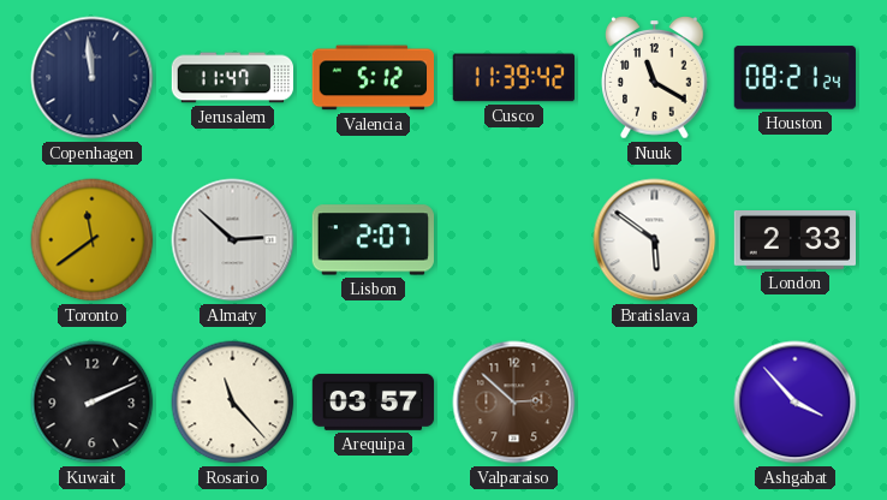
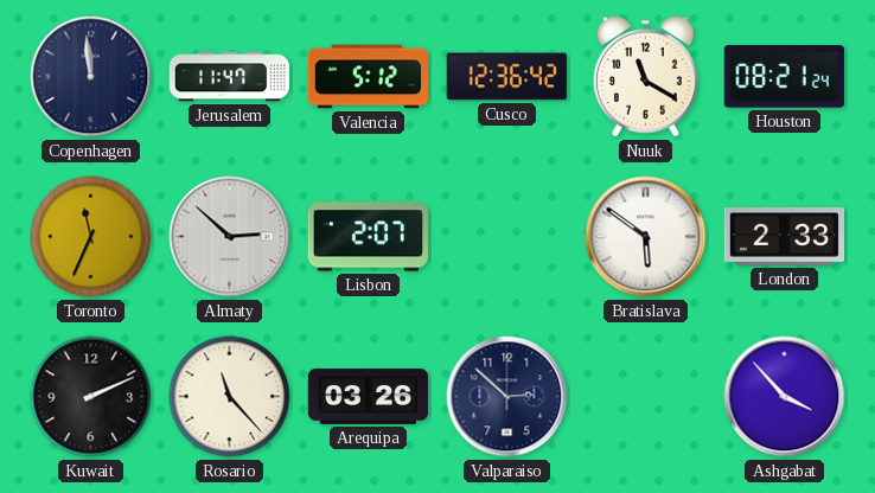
Cusco: 11:39 -> 12:36 (506, 77)
Toronto: 11:39 -> 11:34 (91, 237)
Arequipa: 03:57 -> 03:26 (369, 397)
Valparaiso dial: brown -> navy (507, 397)
